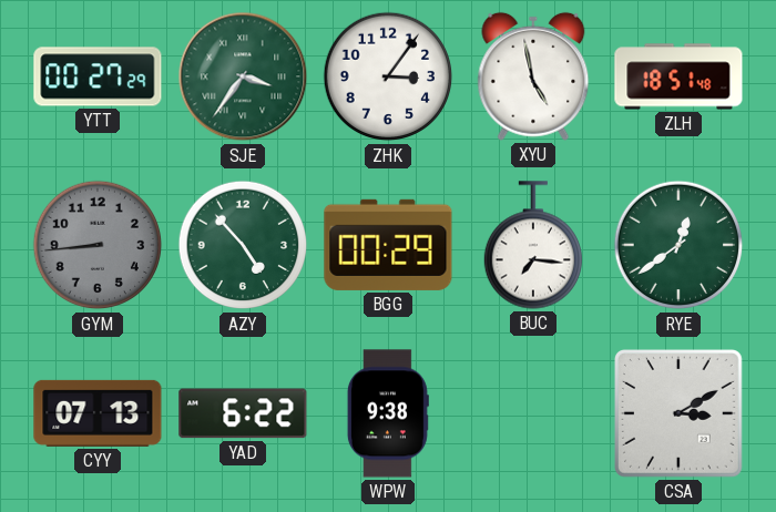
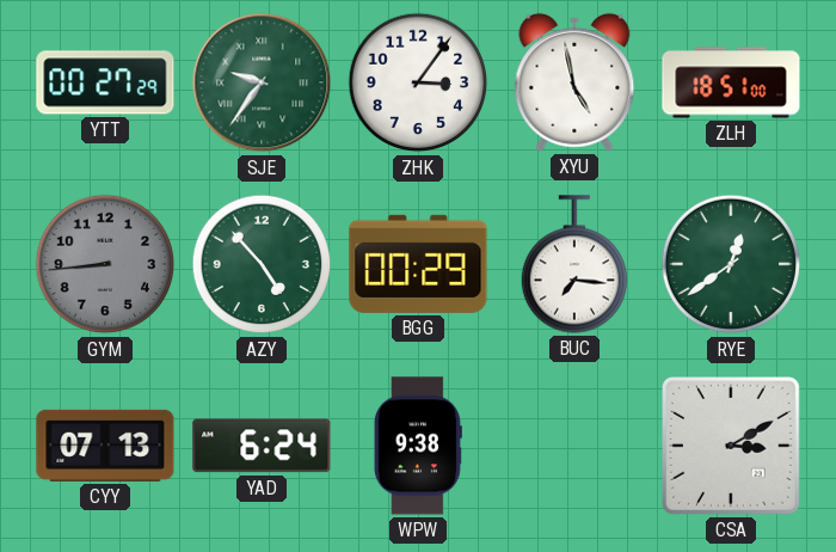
SJE: 3:36 -> 9:36 (262, 82)
ZLH: 18:51:48 -> 18:51:00 (731, 82)
YAD: 6:22 -> 6:24 (262, 446)
